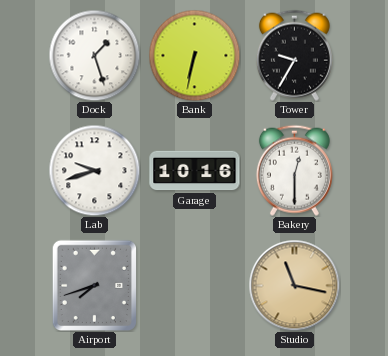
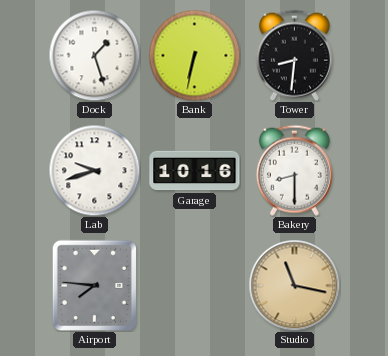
Tower: 9:35 -> 8:31 (294, 55)
Bakery: 12:30 -> 8:30 (294, 170)
Airport: 7:42 -> 7:46 (94, 285)
